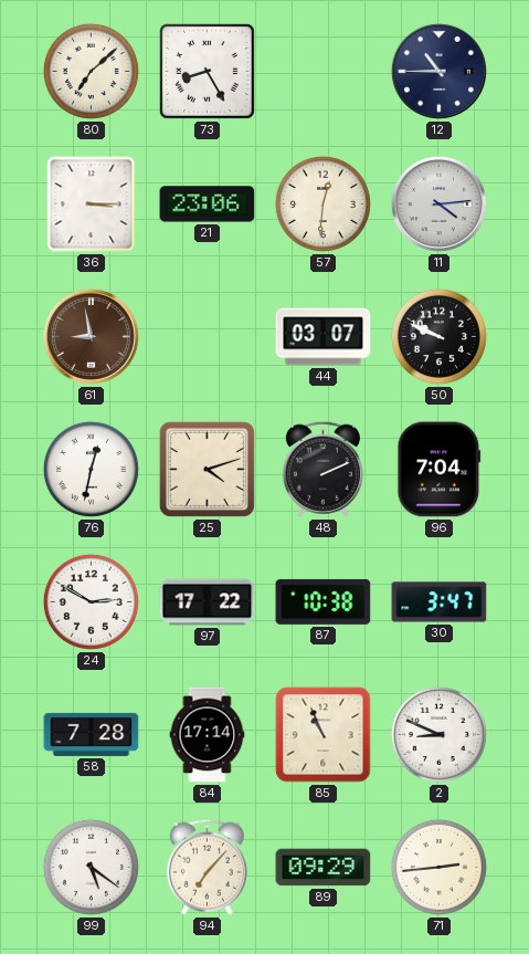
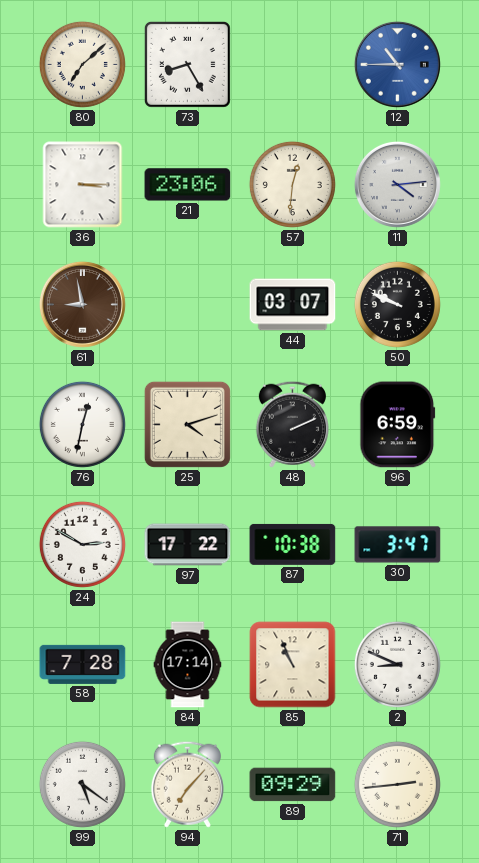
12 dial: navy -> blue (397, 64)
96: 7:04 -> 6:59 (398, 425)
